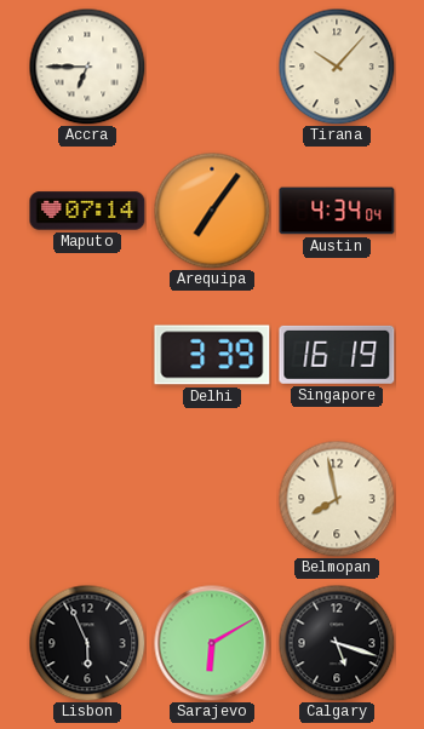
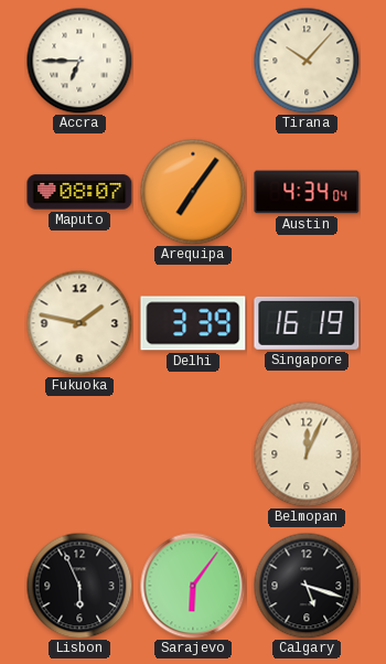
Maputo: 07:14 -> 08:07 (79, 192)
Fukuoka: none -> 1:47 (79, 323)
Belmopan: 7:58 -> 12:04 (307, 454)
Sarajevo: 6:10 -> 6:06 (193, 586)
